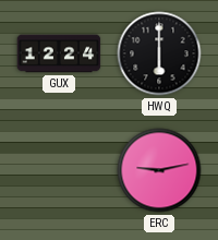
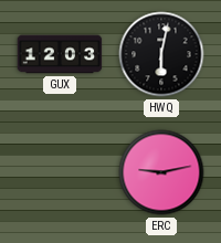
GUX: 12:24 -> 12:03 (60, 54)
HWQ: 6:00 -> 6:02 (161, 54)
